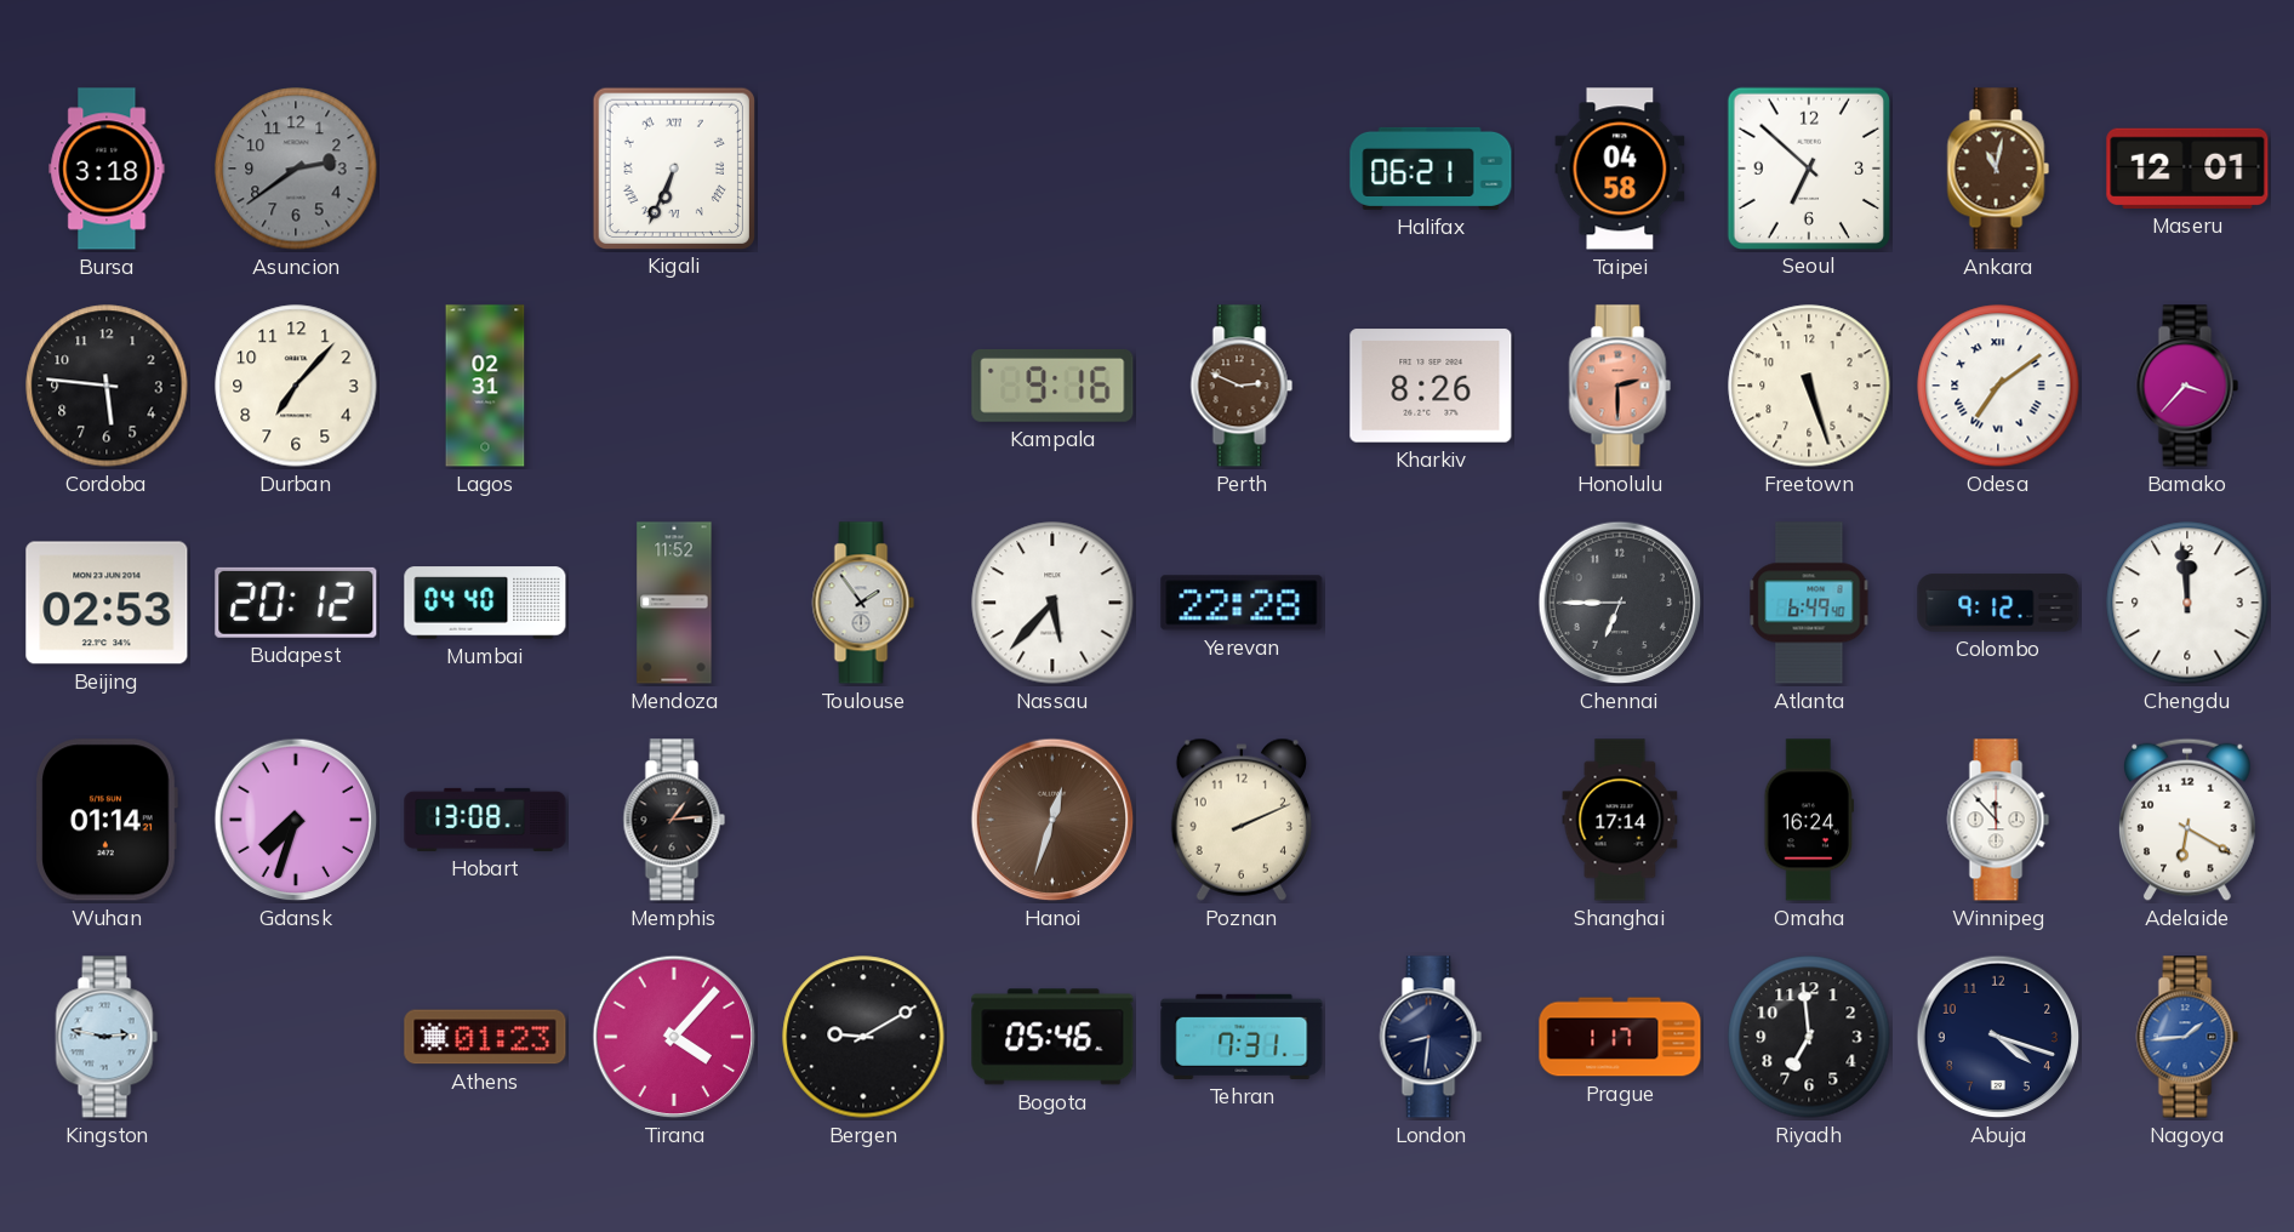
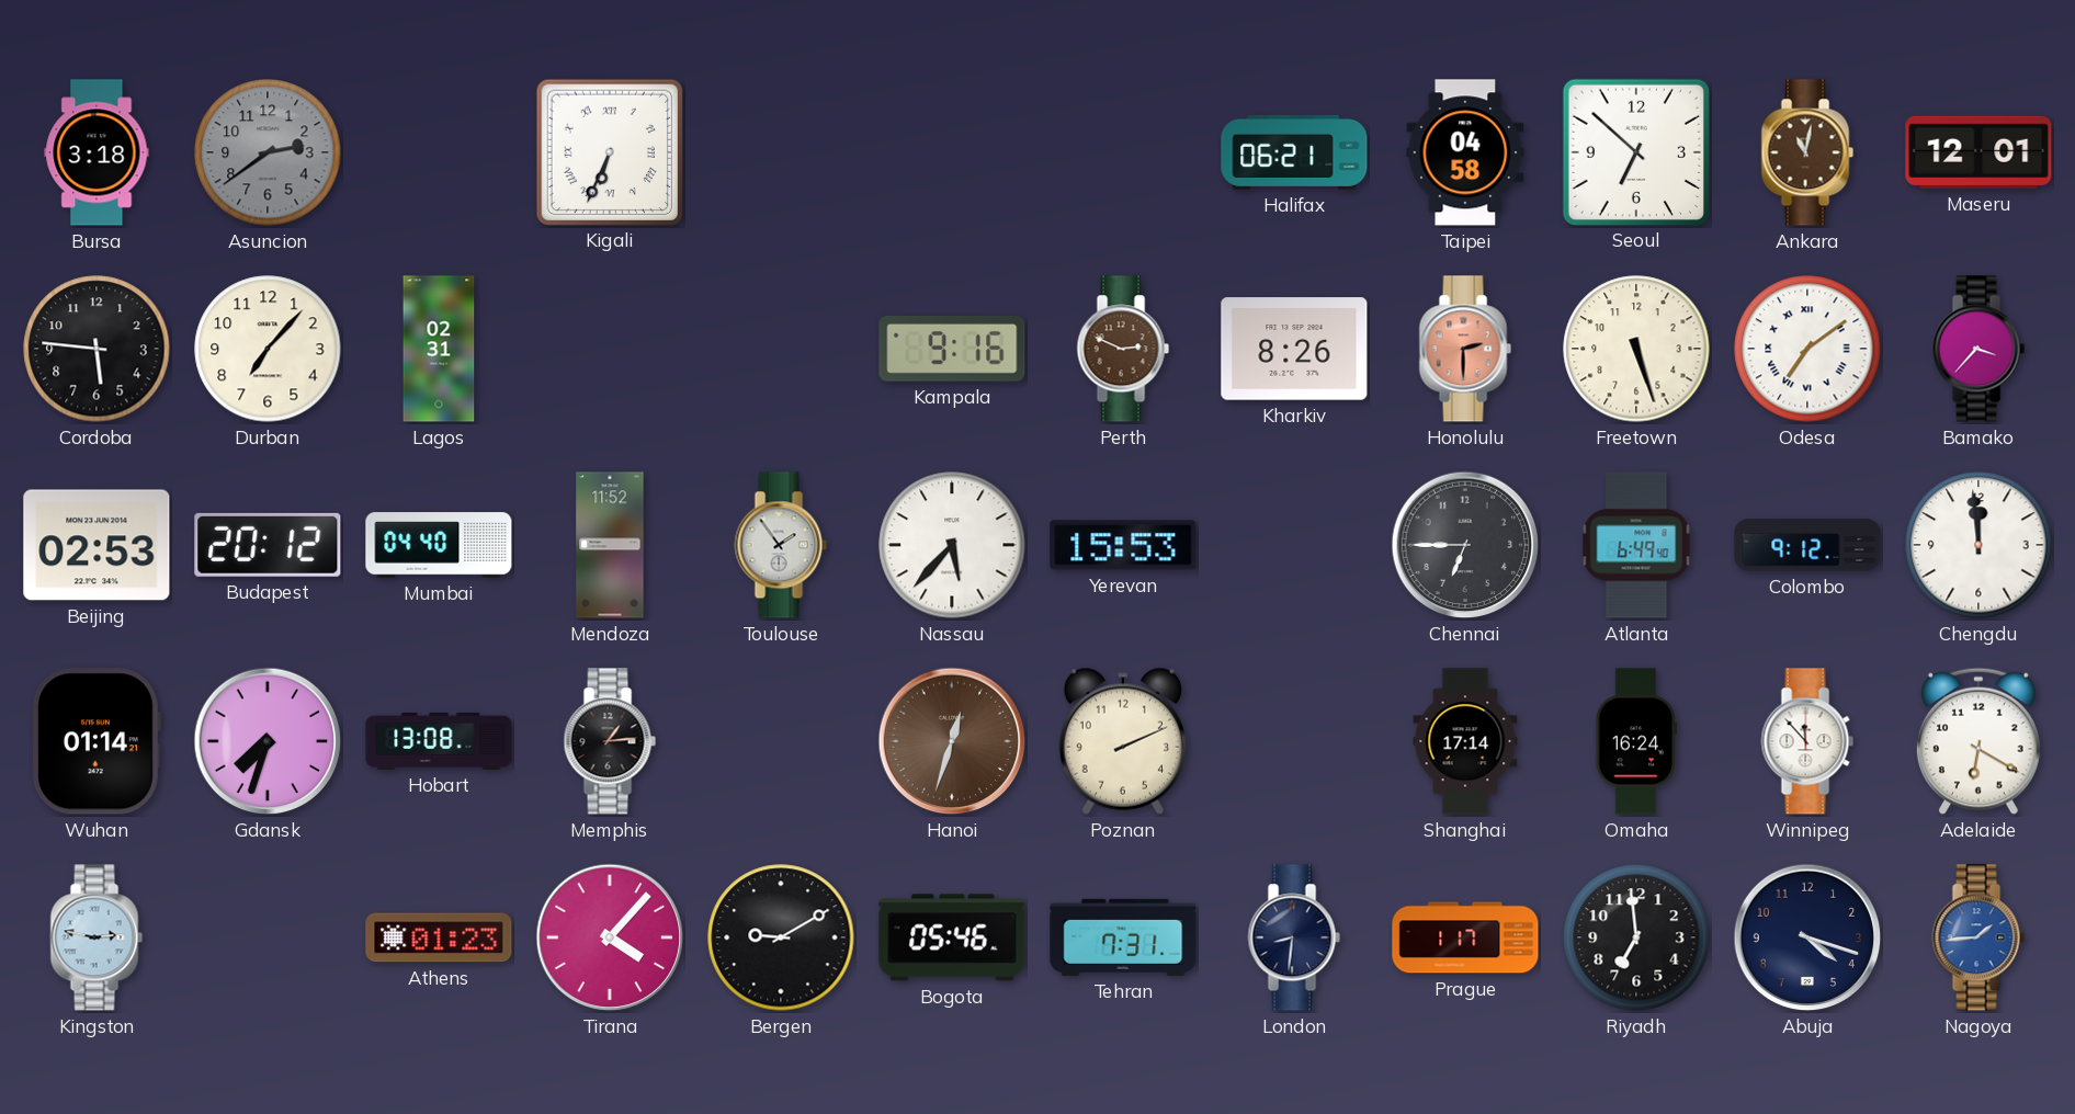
Yerevan: 22:28 -> 15:53 (1123, 545)
